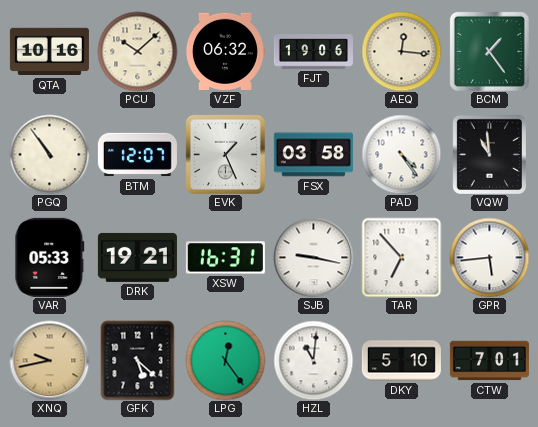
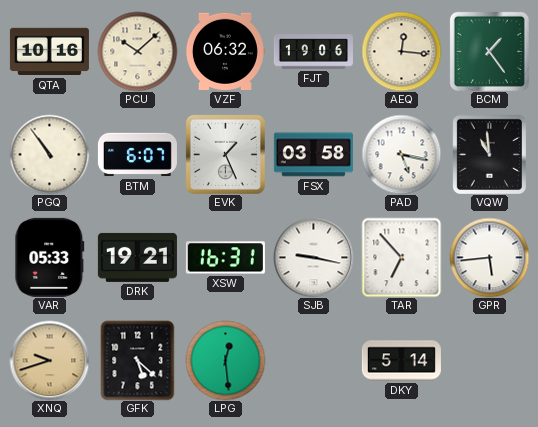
BTM: 12:07 -> 6:07 (137, 155)
PAD: 4:24 -> 5:17 (401, 154)
XNQ: 9:43 -> 9:42 (49, 360)
LPG: 12:24 -> 12:29 (225, 360)
HZL: 11:01 -> none (313, 360)
DKY: 5:10 -> 5:14 (401, 361)
CTW: 7:01 -> none (489, 361)
